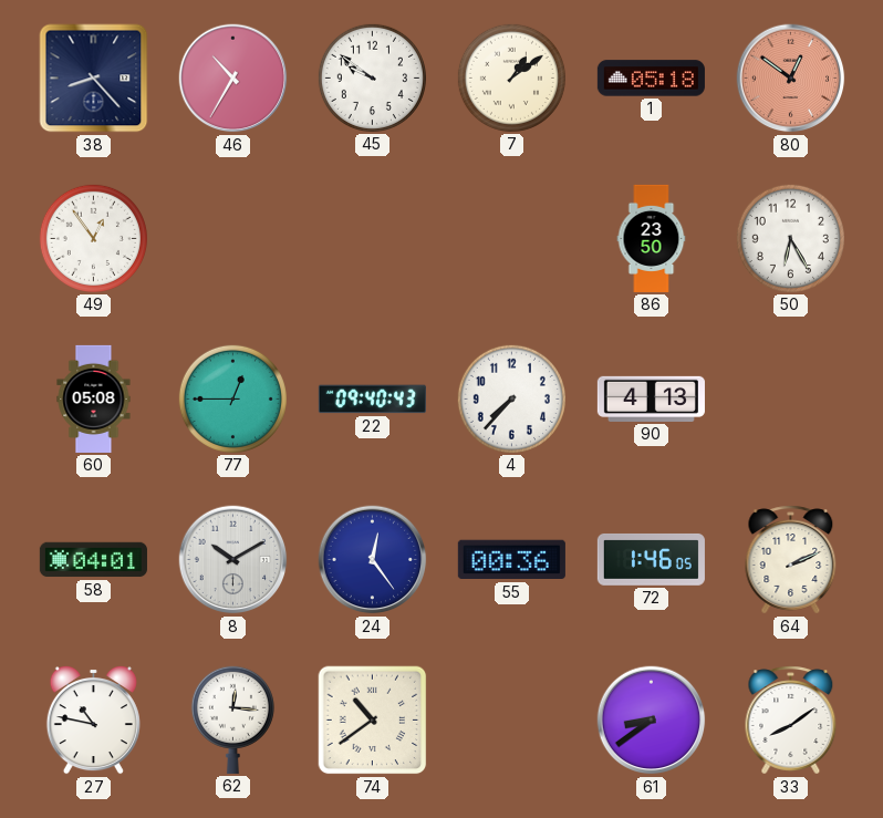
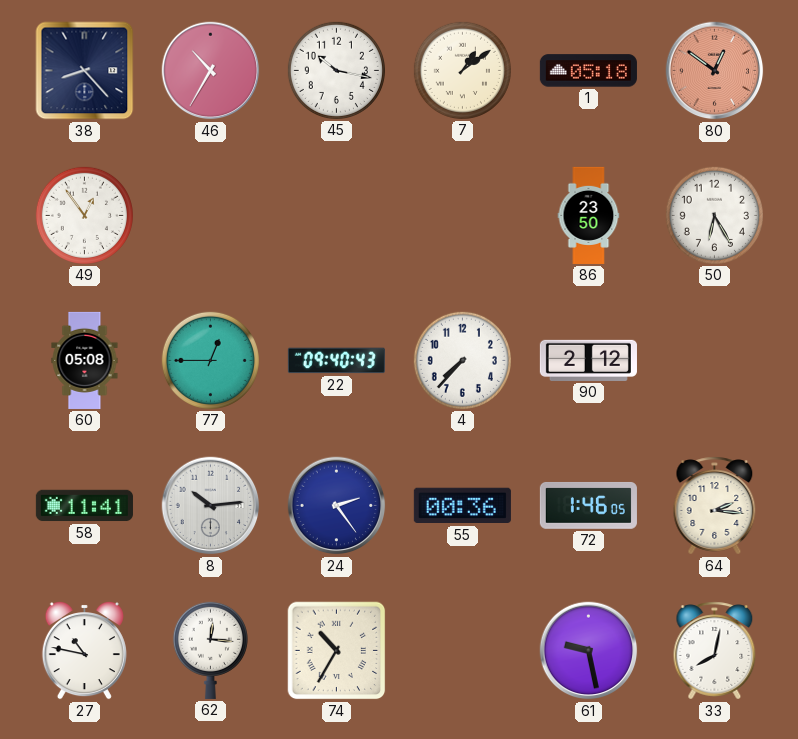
45: 9:51 -> 10:17 (336, 70)
90: 4:13 -> 2:12 (588, 360)
58: 04:01 -> 11:41 (84, 506)
8: 10:10 -> 10:14 (211, 506)
24: 12:24 -> 2:24 (337, 506)
64: 2:11 -> 2:16 (715, 506)
74: 10:39 -> 10:35 (337, 651)
61: 8:39 -> 9:28 (589, 651)
33: 8:09 -> 8:02 (715, 651)
